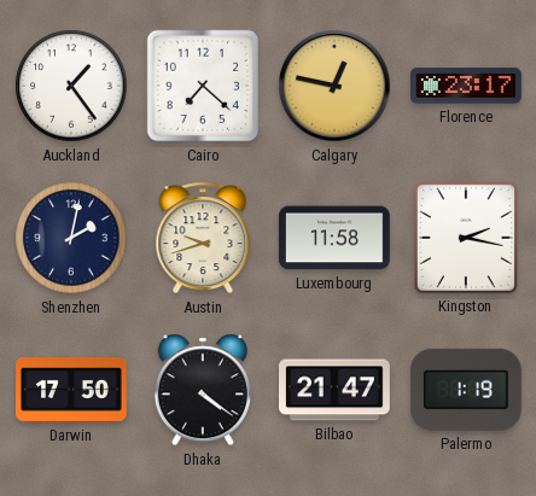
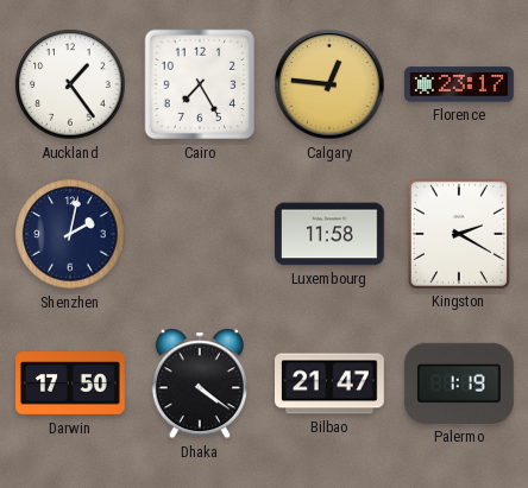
Cairo: 7:22 -> 7:25 (200, 84)
Calgary: 12:47 -> 12:46 (329, 84)
Austin: 9:42 -> none (203, 238)
Kingston: 2:17 -> 2:20 (459, 234)
